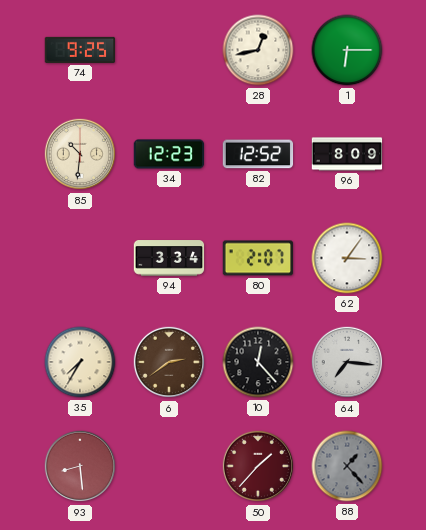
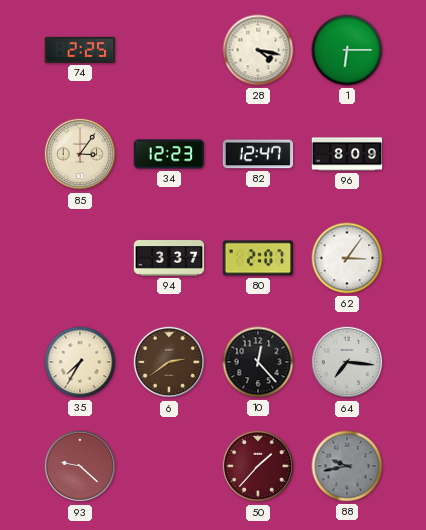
74: 9:25 -> 2:25 (80, 50)
28: 12:43 -> 4:17 (258, 50)
85: 10:31 -> 3:06 (80, 154)
82: 12:52 -> 12:47 (258, 154)
94: 3:34 -> 3:37 (169, 258)
93: 8:29 -> 9:22 (80, 466)
88: 1:23 -> 9:43 (347, 466)
